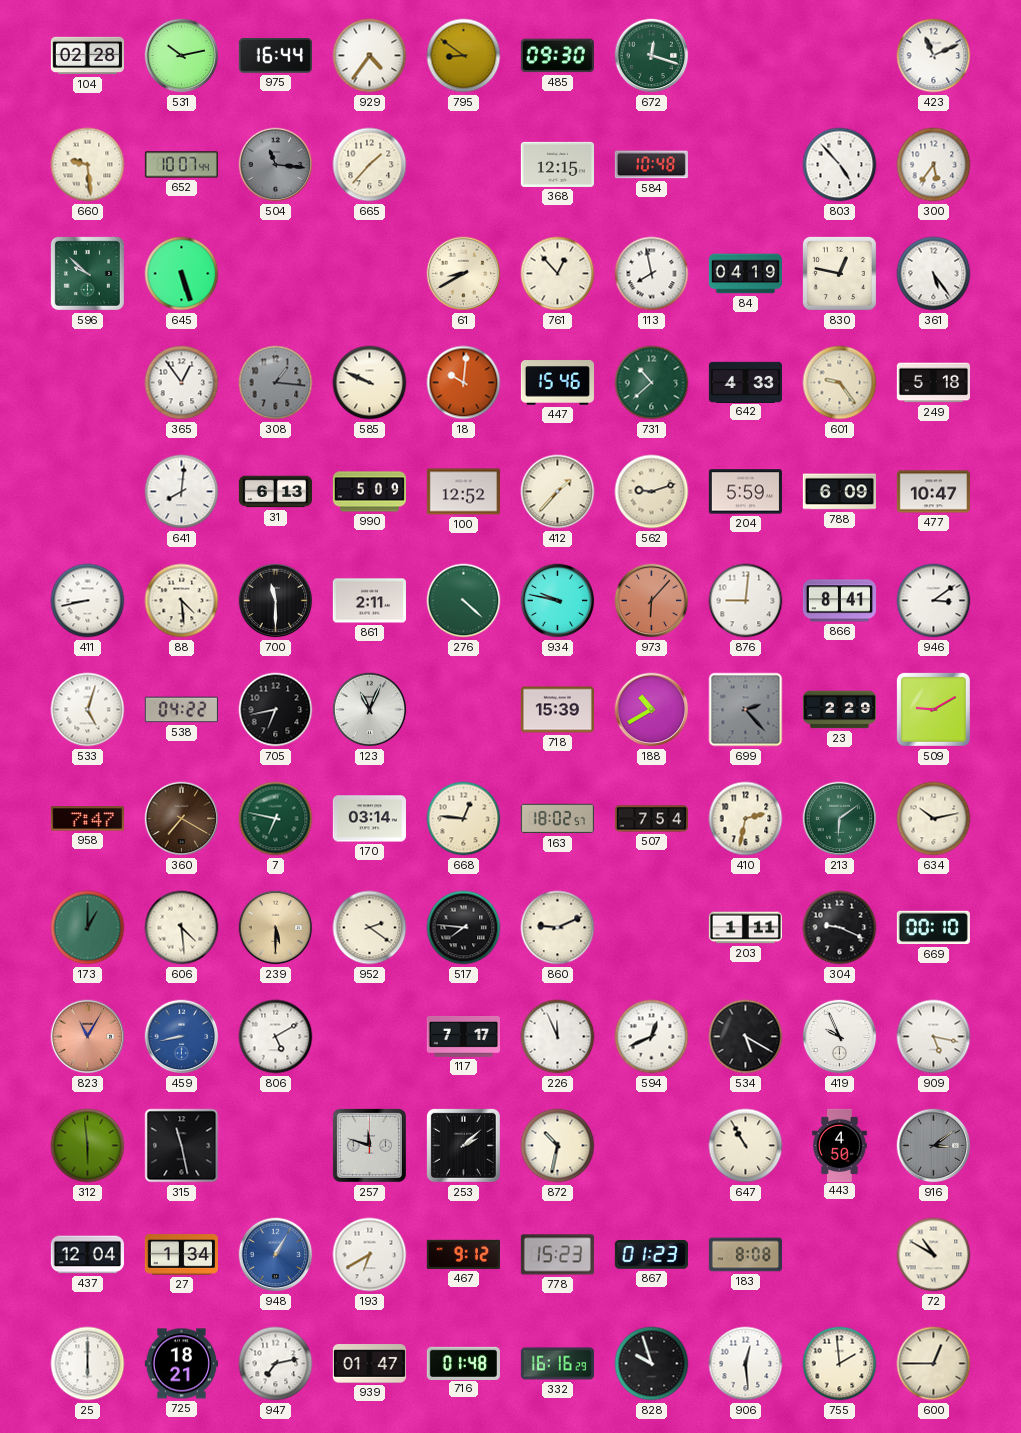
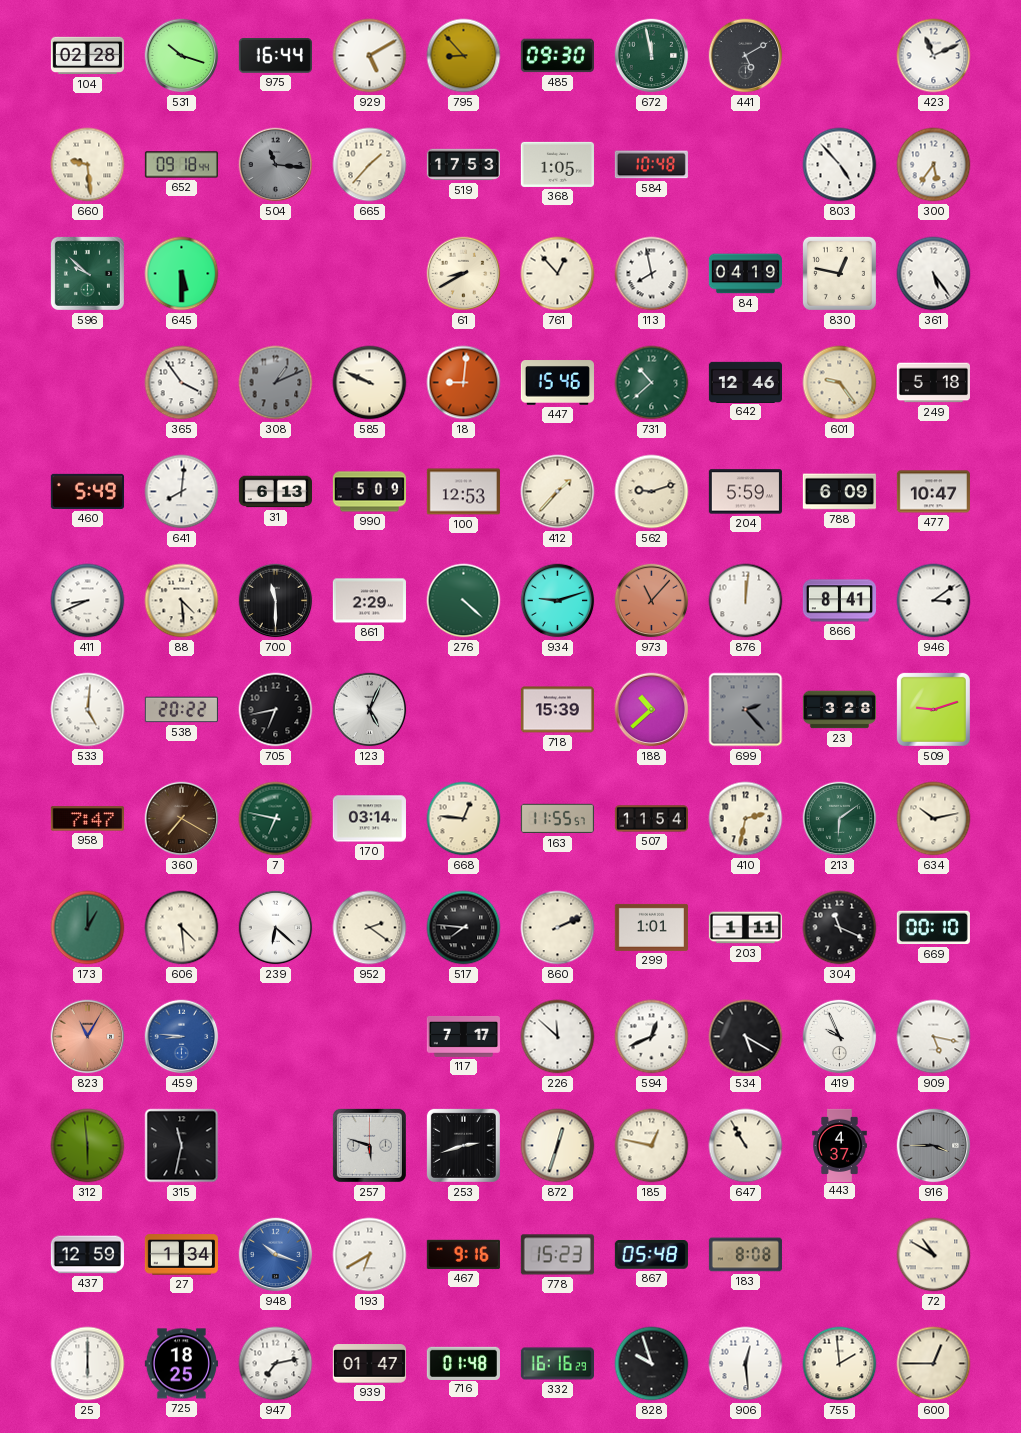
531: 10:13 -> 10:18 (182, 56)
929: 4:36 -> 5:10 (370, 56)
795: 8:51 -> 8:53 (464, 56)
672: 12:18 -> 11:58 (652, 56)
441: none -> 5:10 (746, 56)
652: 10:07 -> 09:18 (181, 165)
519: none -> 17:53 (463, 165)
368: 12:15 -> 1:05 (557, 164)
645: 5:27 -> 5:30 (182, 274)
365: 12:54 -> 3:54 (182, 383)
308: 1:16 -> 1:11 (276, 383)
18: 10:01 -> 9:01 (464, 383)
642: 4:33 -> 12:46 (745, 382)
460: none -> 5:49 (87, 491)
100: 12:52 -> 12:53 (463, 492)
411: 8:43 -> 8:41 (88, 601)
861: 2:11 -> 2:29 (369, 601)
934: 9:47 -> 9:12 (558, 601)
973: 6:07 -> 11:07 (652, 601)
876: 9:01 -> 12:01 (746, 601)
533: 5:03 -> 5:01 (88, 710)
538: 04:22 -> 20:22 (181, 710)
123: 11:04 -> 5:04 (370, 710)
188: 10:40 -> 10:38 (652, 710)
23: 2:29 -> 3:28 (839, 710)
509: 9:10 -> 9:12 (933, 709)
163: 18:02 -> 11:55 (557, 819)
507: 7:54 -> 11:54 (651, 819)
239: 5:30 -> 6:22 (276, 928)
239 dial: champagne -> white (276, 928)
860: 9:11 -> 2:11 (558, 928)
299: none -> 1:01 (651, 927)
304: 9:19 -> 11:19 (840, 928)
459: 8:43 -> 8:46 (182, 1037)
806: 5:10 -> none (276, 1037)
226: 11:56 -> 11:52 (558, 1037)
315: 11:28 -> 11:32 (182, 1146)
257: 11:48 -> 5:48 (369, 1145)
253: 2:08 -> 2:42 (463, 1145)
872: 10:32 -> 12:33 (558, 1146)
185: none -> 12:47 (652, 1146)
443: 4:50 -> 4:37 (840, 1145)
916: 3:09 -> 3:45 (934, 1146)
437: 12:04 -> 12:59 (87, 1255)
948: 1:05 -> 10:18 (276, 1255)
467: 9:12 -> 9:16 (463, 1254)
867: 01:23 -> 05:48 (651, 1255)
725: 18:21 -> 18:25 (181, 1364)
